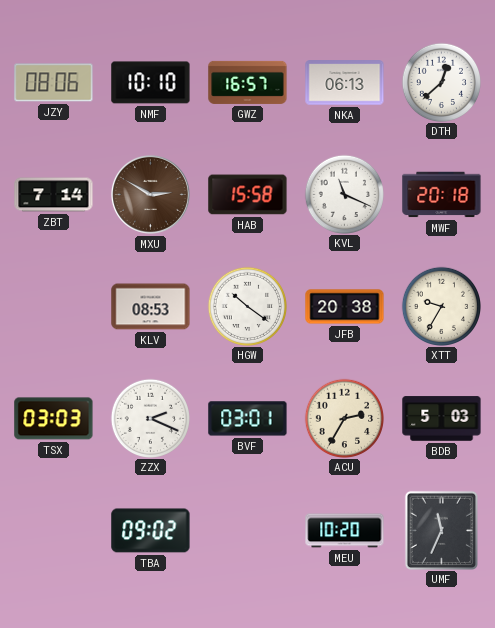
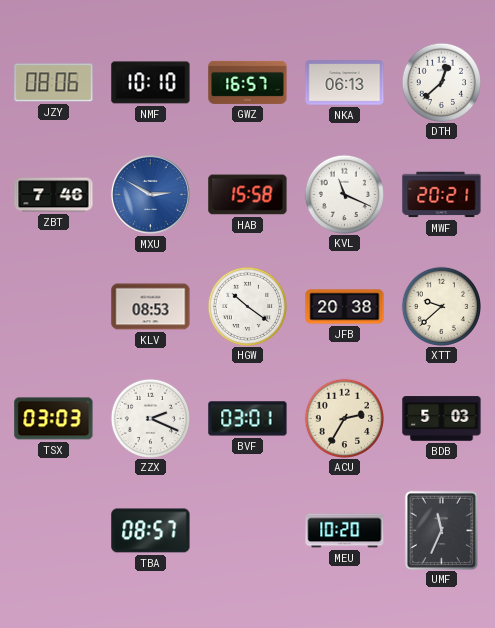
ZBT: 7:14 -> 7:46 (54, 195)
MXU dial: brown -> blue (150, 194)
MWF: 20:18 -> 20:21 (442, 195)
XTT: 9:35 -> 9:38 (441, 306)
TBA: 09:02 -> 08:57 (151, 531)
